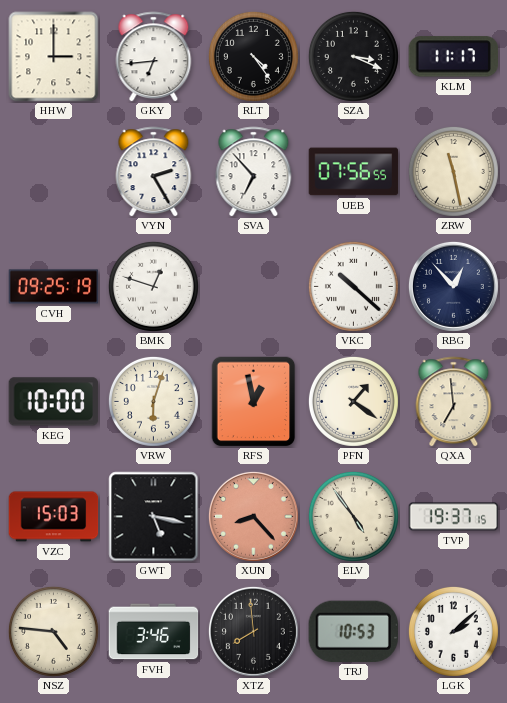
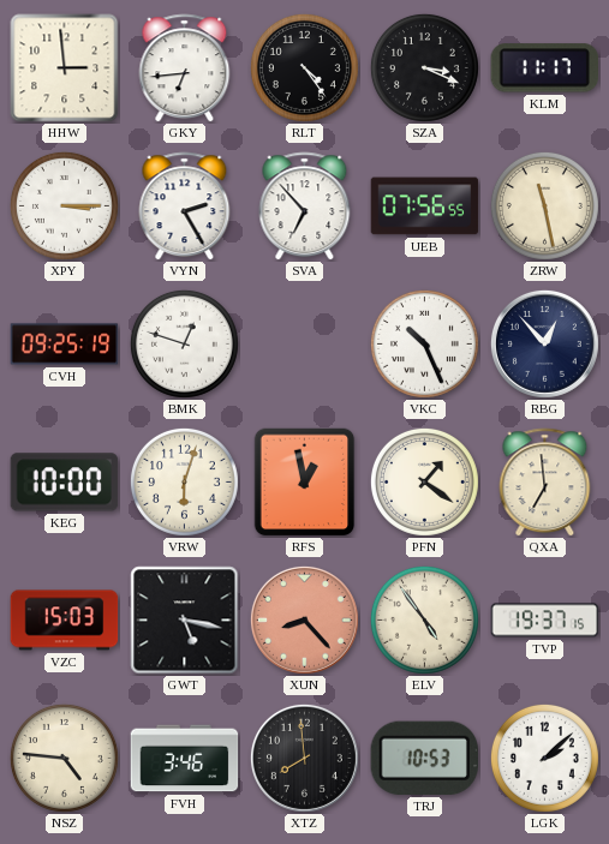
HHW: 3:00 -> 2:59 (65, 68)
XPY: none -> 3:15 (64, 205)
VKC: 10:22 -> 10:26 (424, 343)
